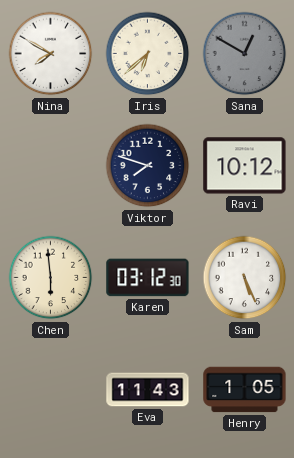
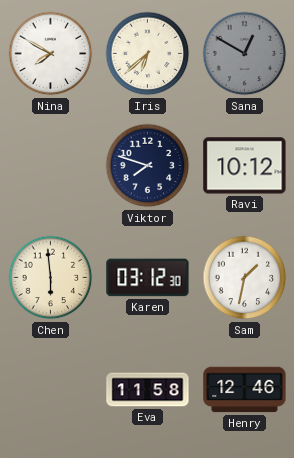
Sam: 5:26 -> 1:32 (245, 278)
Eva: 11:43 -> 11:58 (148, 390)
Henry: 1:05 -> 12:46 (245, 390)
